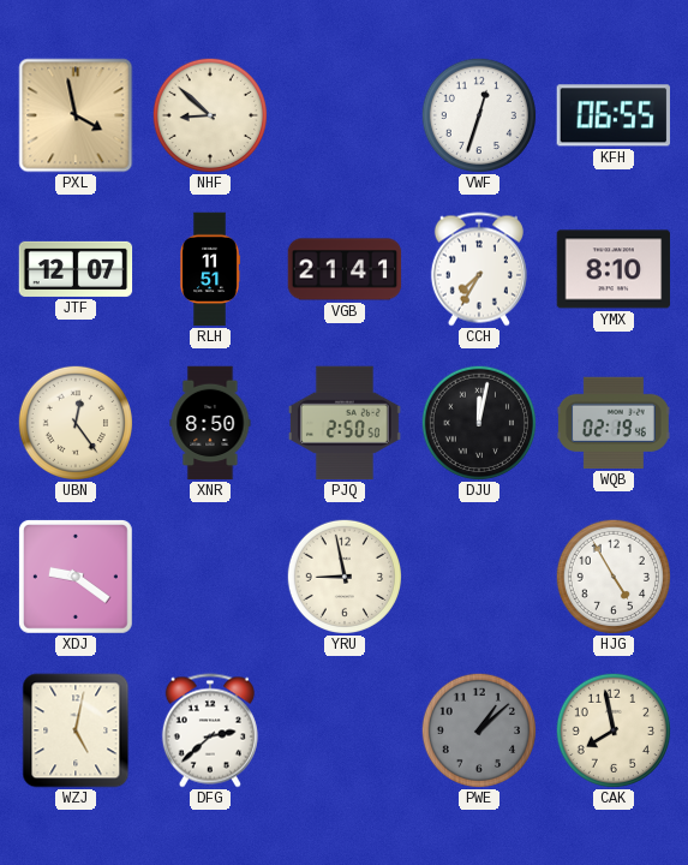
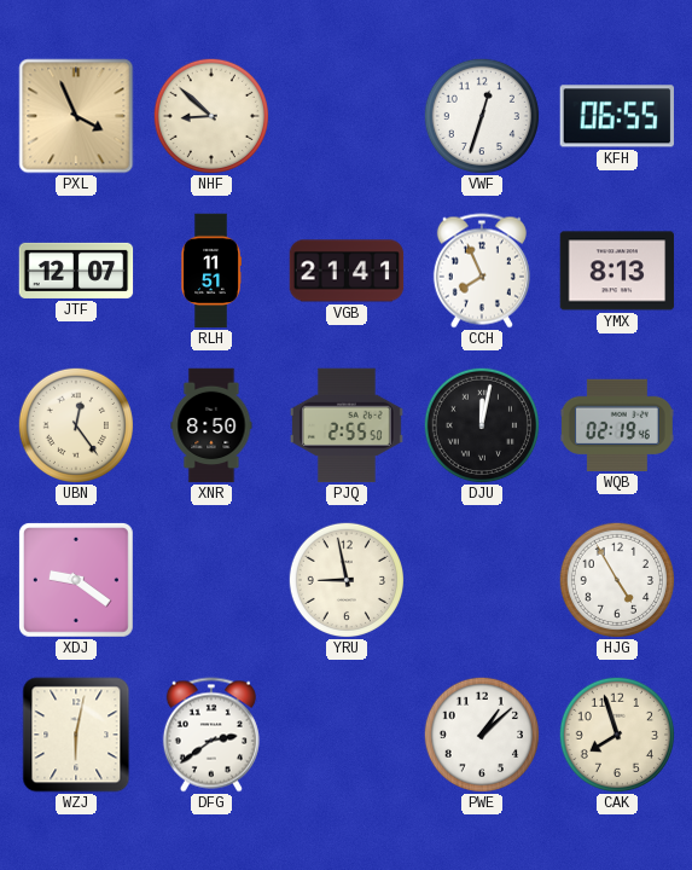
PXL: 3:58 -> 3:56 (76, 116)
CCH: 7:35 -> 7:56 (482, 271)
YMX: 8:10 -> 8:13 (617, 271)
PJQ: 2:50 -> 2:55 (347, 425)
WZJ: 5:02 -> 6:02 (76, 735)
DFG: 2:38 -> 2:39 (211, 735)
PWE dial: grey -> white (481, 733)
CAK: 7:58 -> 7:57 (616, 733)
